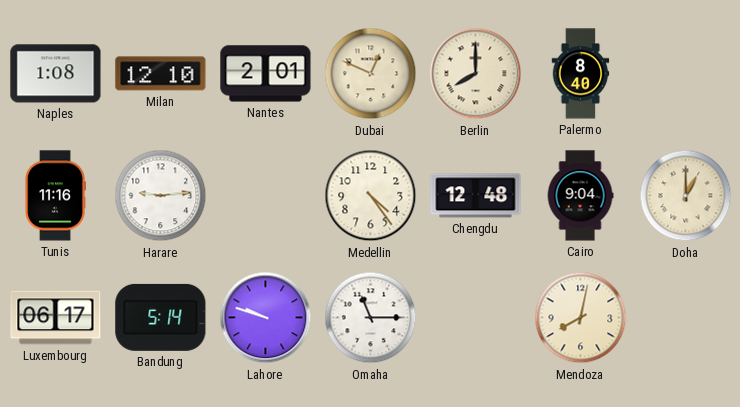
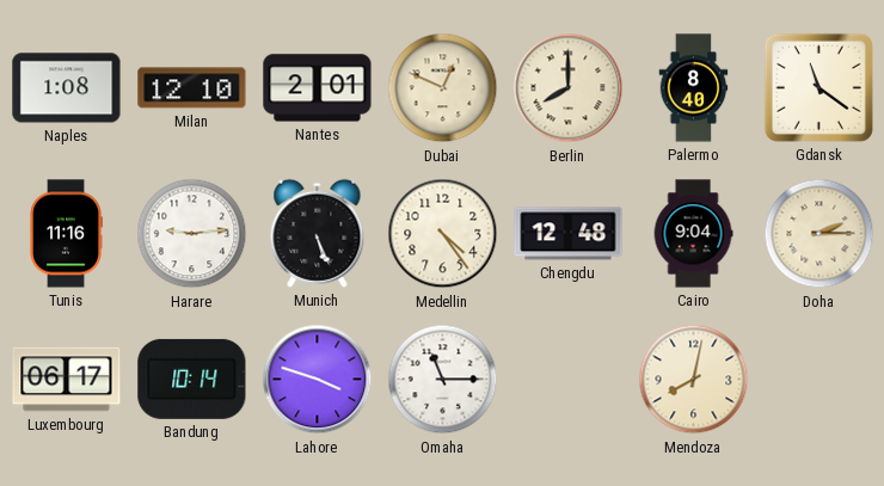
Gdansk: none -> 11:21 (818, 87)
Munich: none -> 5:26 (318, 233)
Doha: 1:00 -> 2:15 (819, 234)
Bandung: 5:14 -> 10:14 (192, 379)
Lahore: 9:48 -> 3:48 (318, 380)
